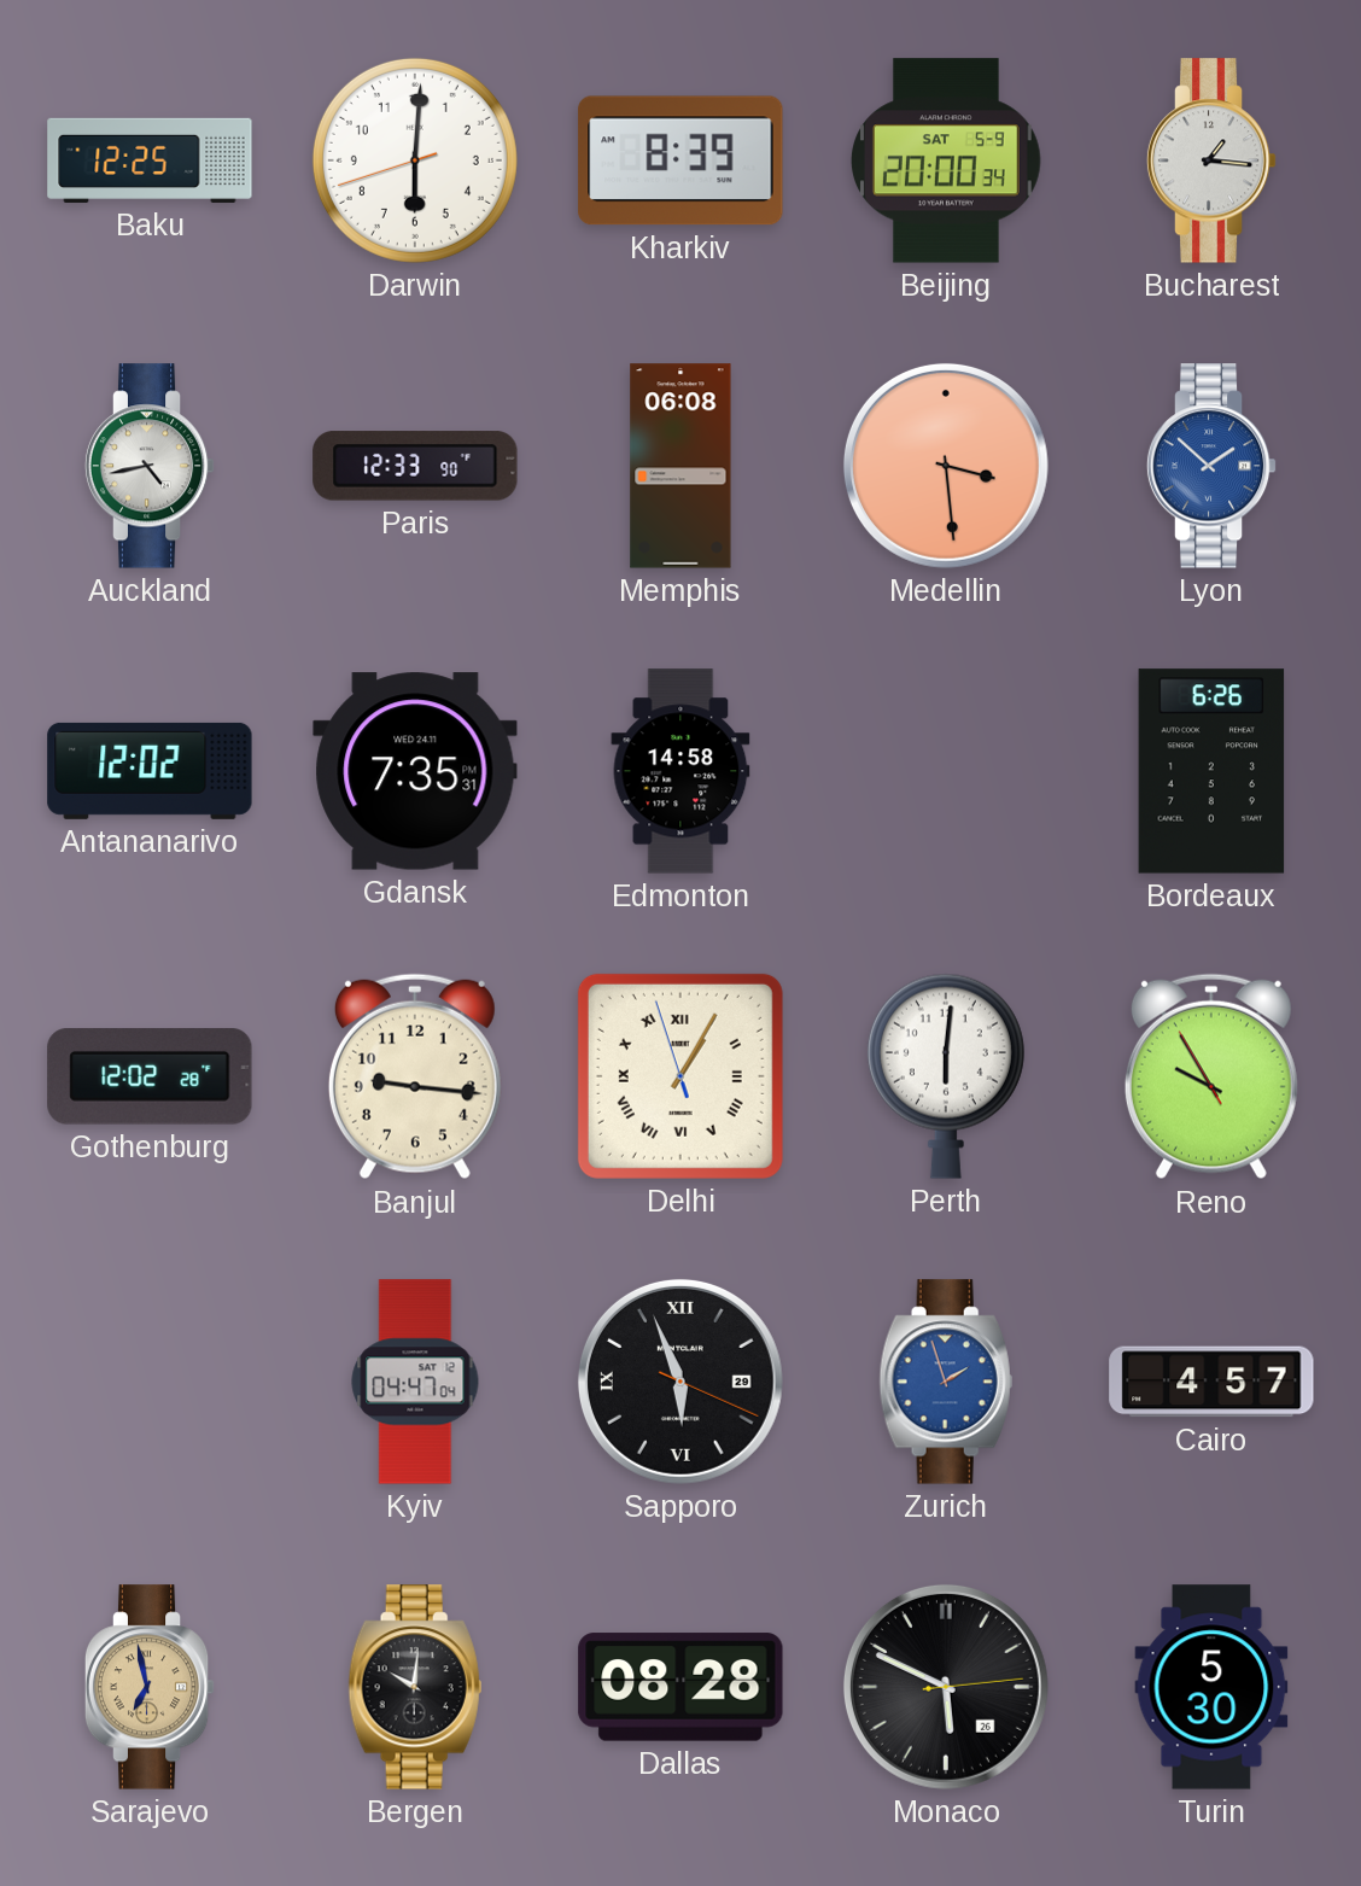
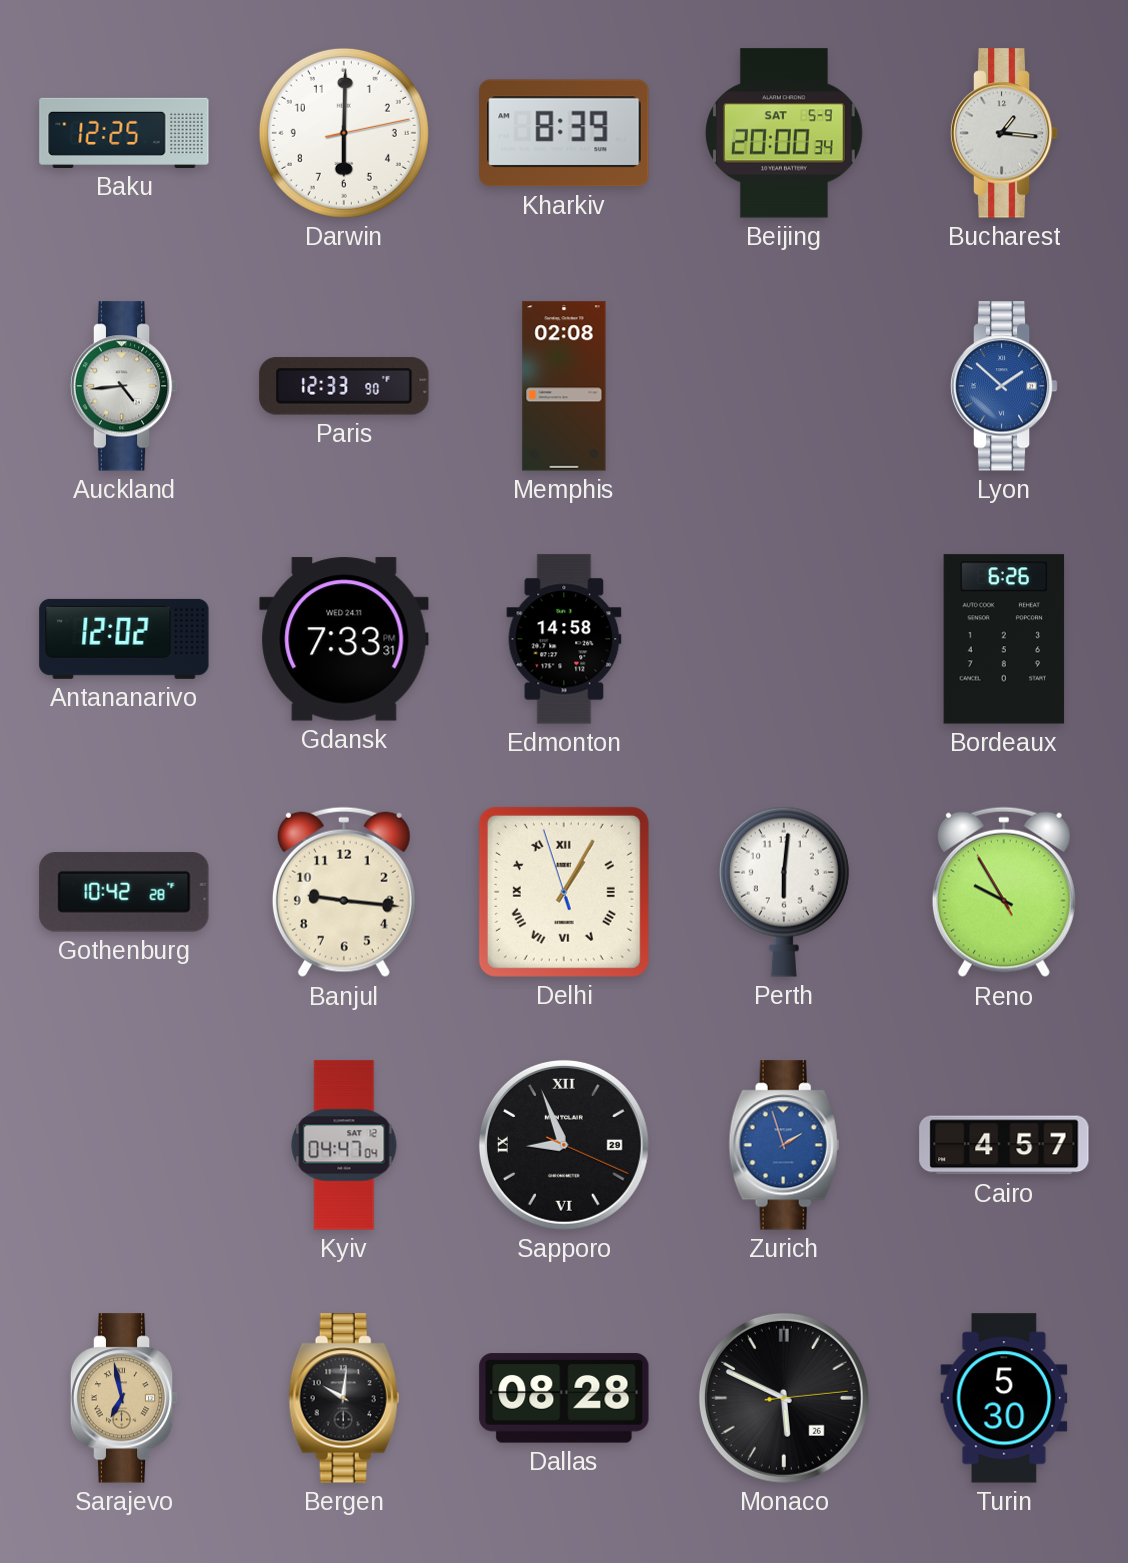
Darwin: 6:00:42 -> 6:00:13 (344, 133)
Auckland: 4:43 -> 4:44 (124, 386)
Memphis: 06:08 -> 02:08 (564, 386)
Medellin: 3:29 -> none (946, 466)
Gdansk: 7:35 -> 7:33 (344, 639)
Gothenburg: 12:02 -> 10:42 (124, 892)
Sapporo: 5:56 -> 8:56 (564, 1145)
